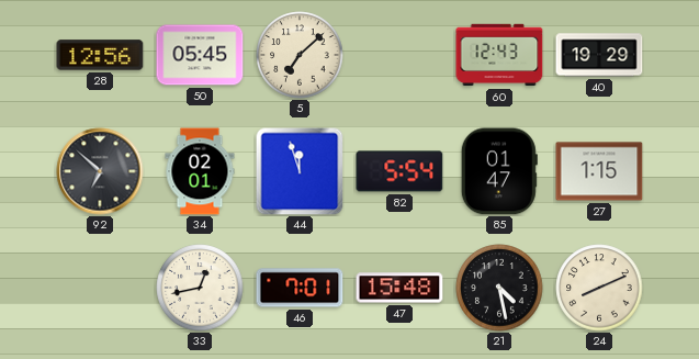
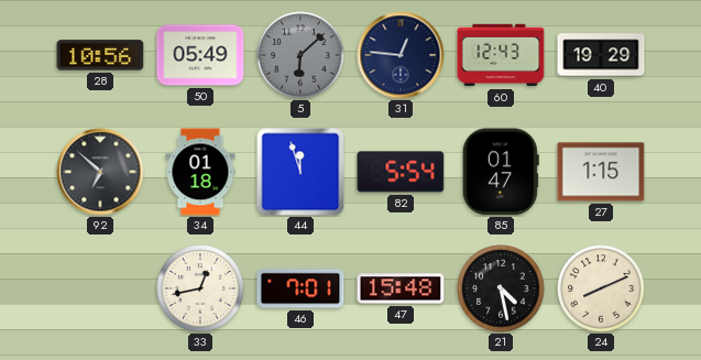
28: 12:56 -> 10:56 (100, 55)
50: 05:45 -> 05:49 (200, 55)
5: 7:08 -> 6:08 (300, 55)
5 dial: cream -> grey (300, 55)
31: none -> 12:46 (401, 55)
34: 02:01 -> 01:18 (200, 172)
